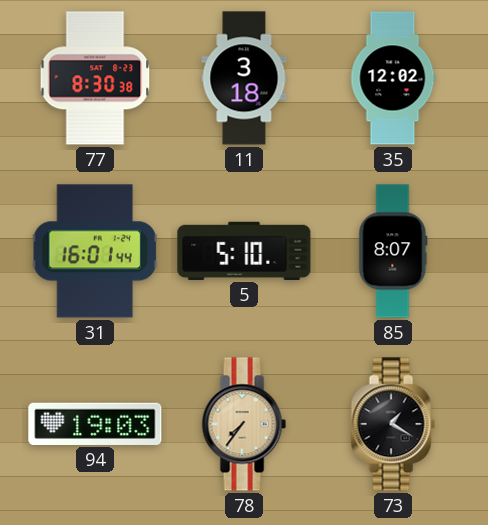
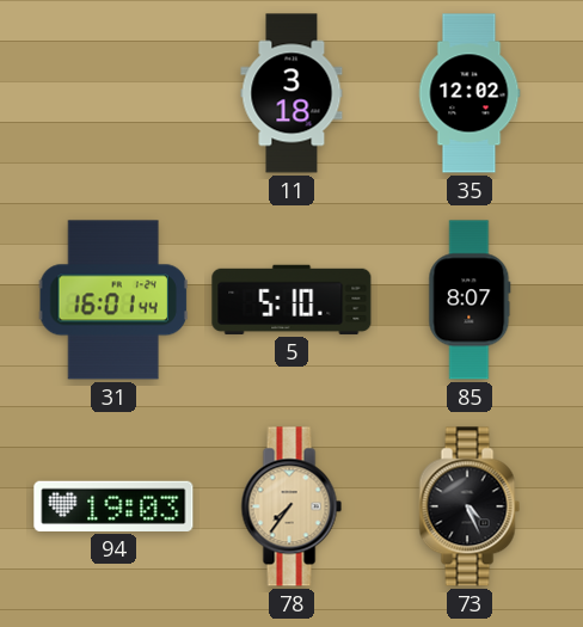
77: 8:30 -> none (95, 78)
73: 1:20 -> 4:26 (470, 506)
